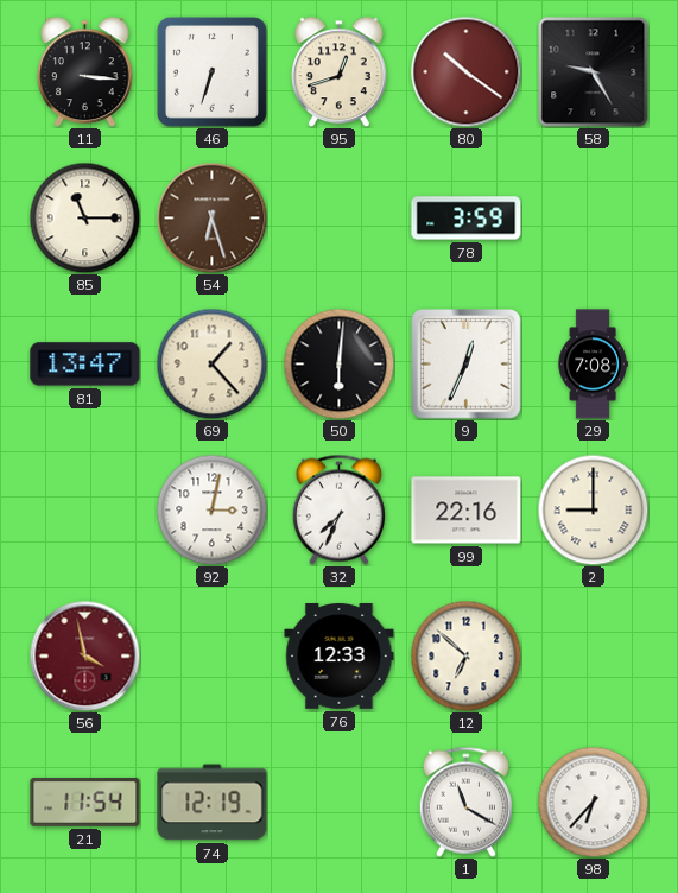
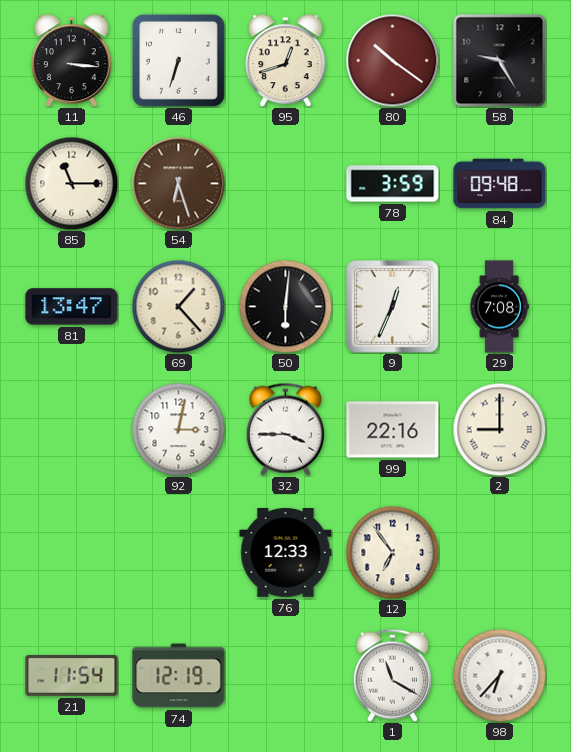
84: none -> 09:48 (500, 184)
32: 7:34 -> 3:45 (285, 429)
56: 3:58 -> none (84, 655)
12: 6:52 -> 6:54 (392, 552)
